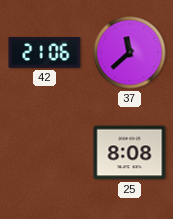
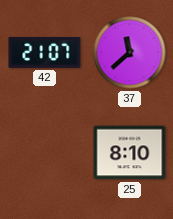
42: 21:06 -> 21:07 (45, 52)
25: 8:08 -> 8:10 (130, 153)
